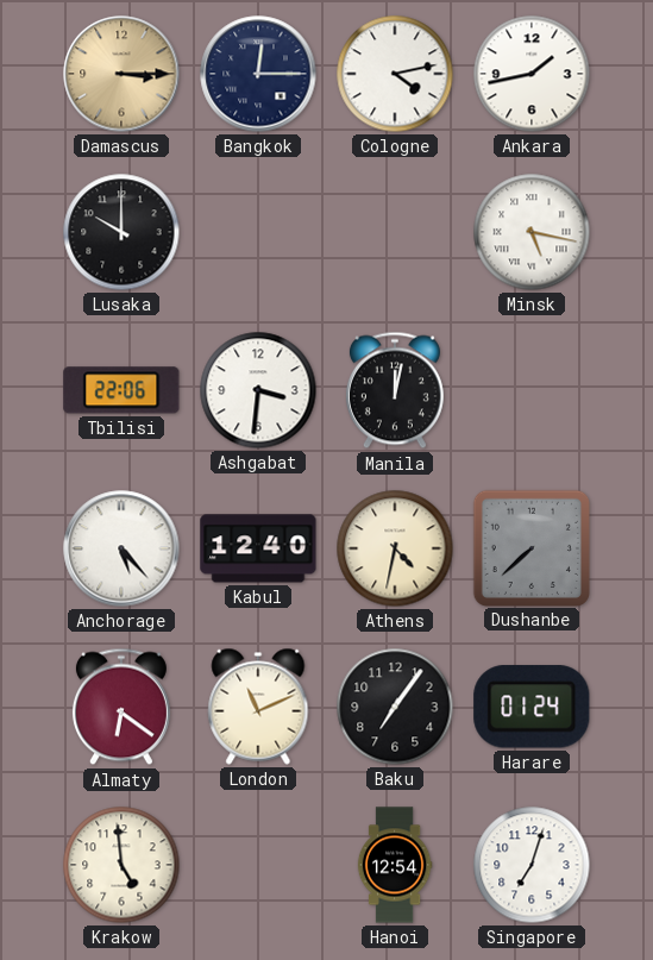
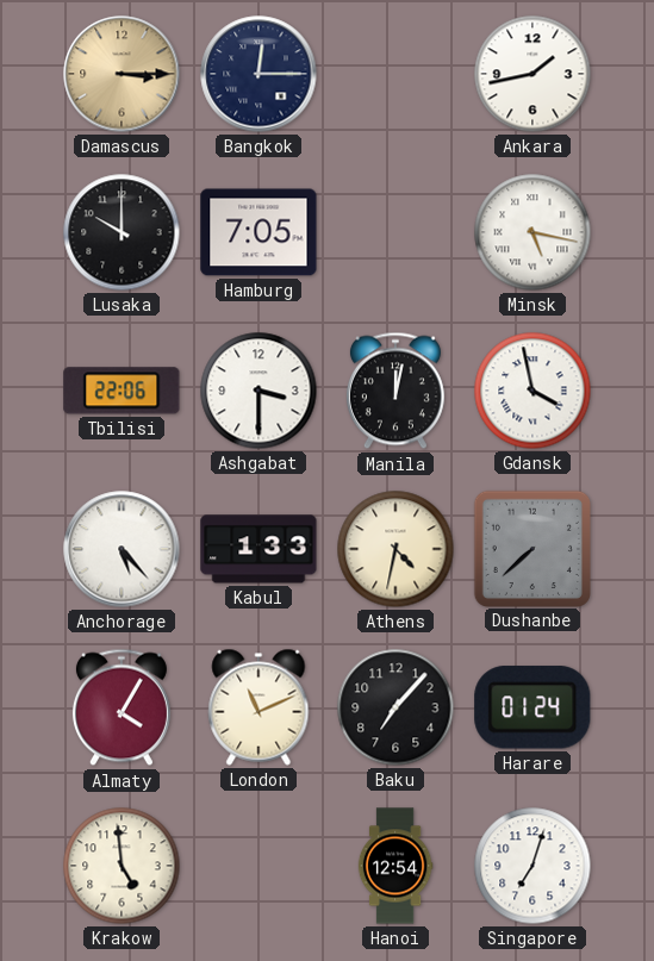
Cologne: 4:13 -> none (395, 74)
Hamburg: none -> 7:05 (259, 232)
Ashgabat: 3:31 -> 3:30 (259, 391)
Gdansk: none -> 3:58 (532, 391)
Kabul: 12:40 -> 1:33 (259, 549)
Almaty: 6:21 -> 4:05 (122, 707)
Baku: 7:06 -> 7:07 (395, 707)
